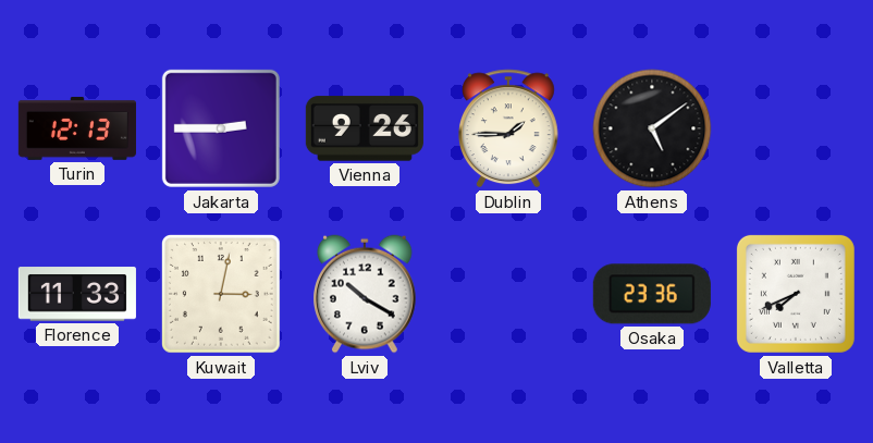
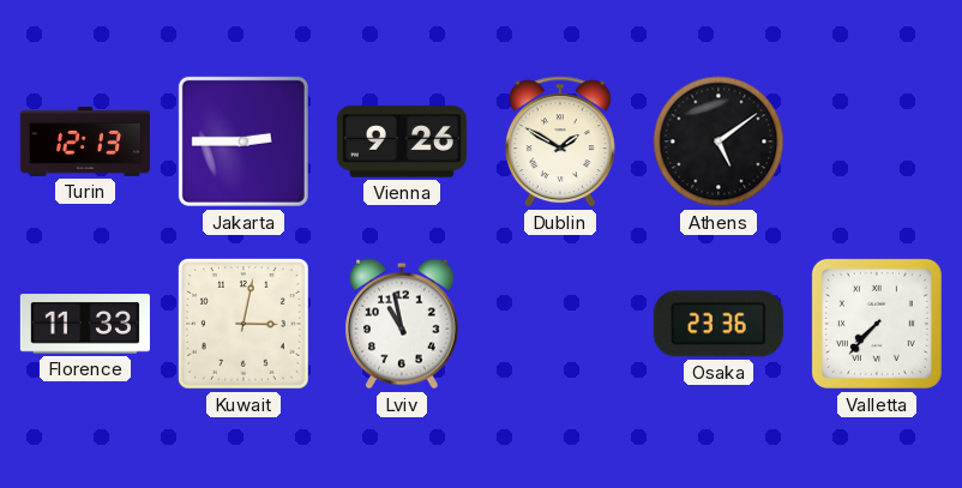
Dublin: 1:45 -> 1:50 (560, 141)
Lviv: 10:20 -> 10:58 (403, 324)
Valletta: 7:41 -> 7:37 (877, 324)
